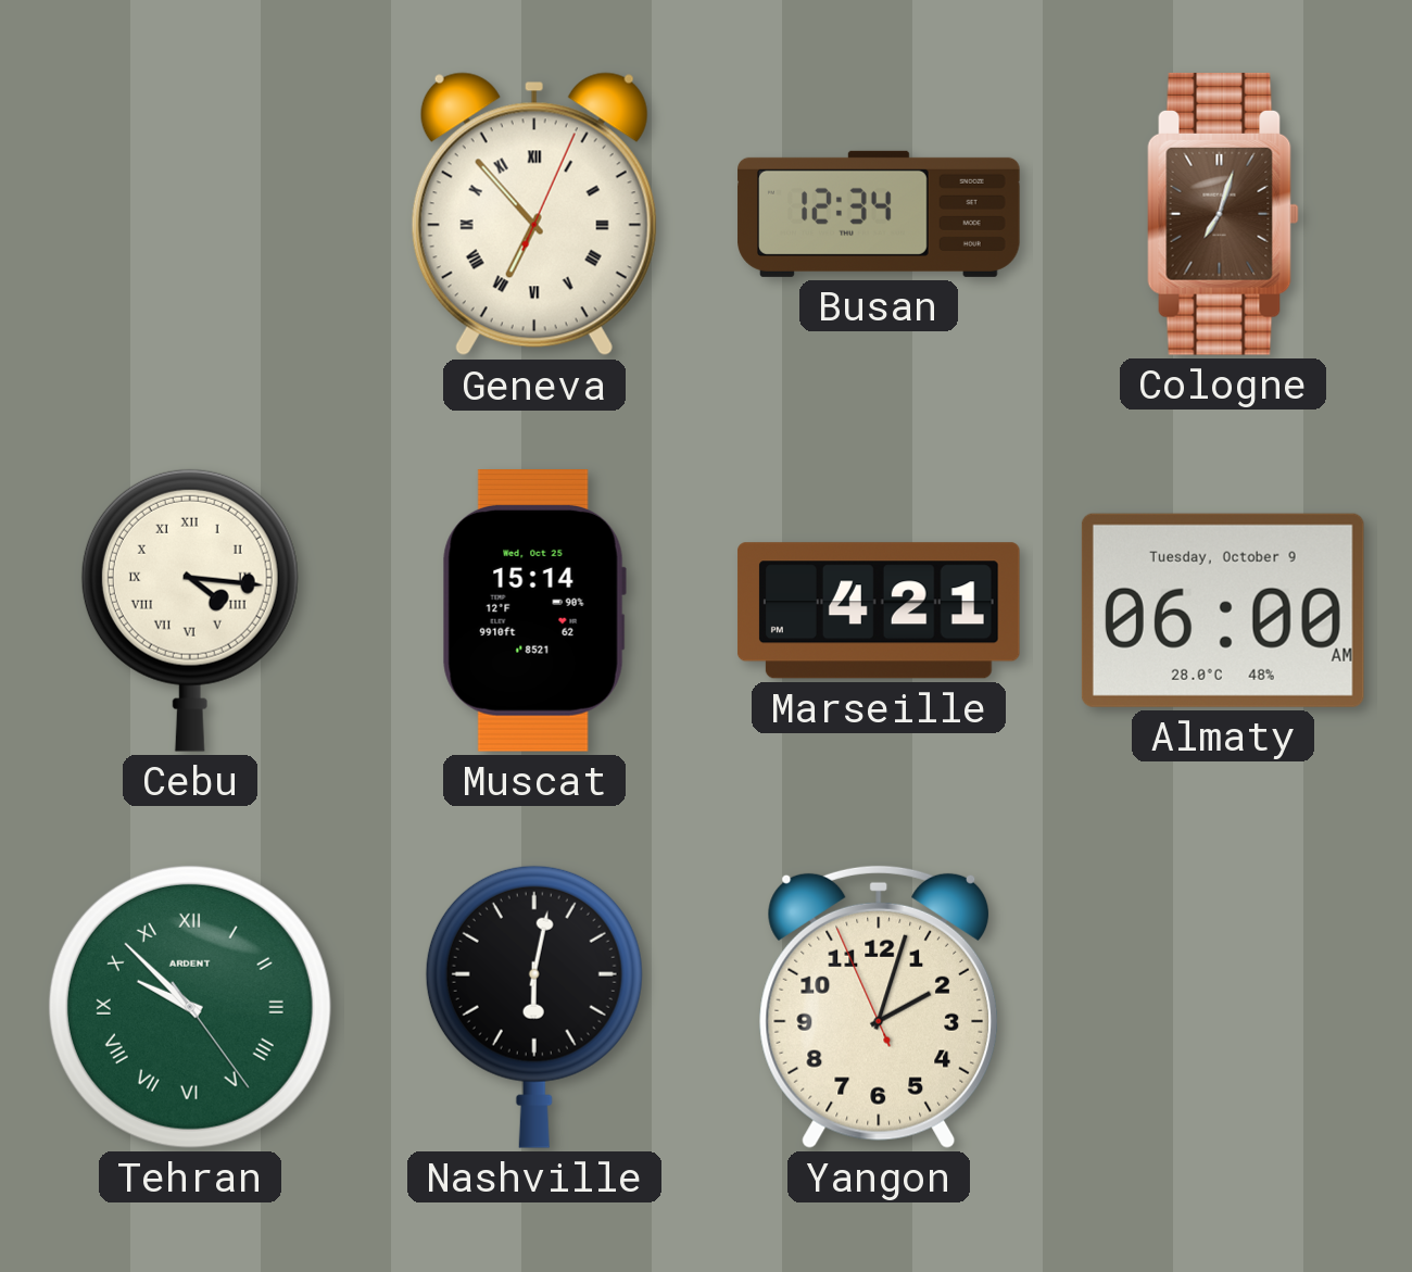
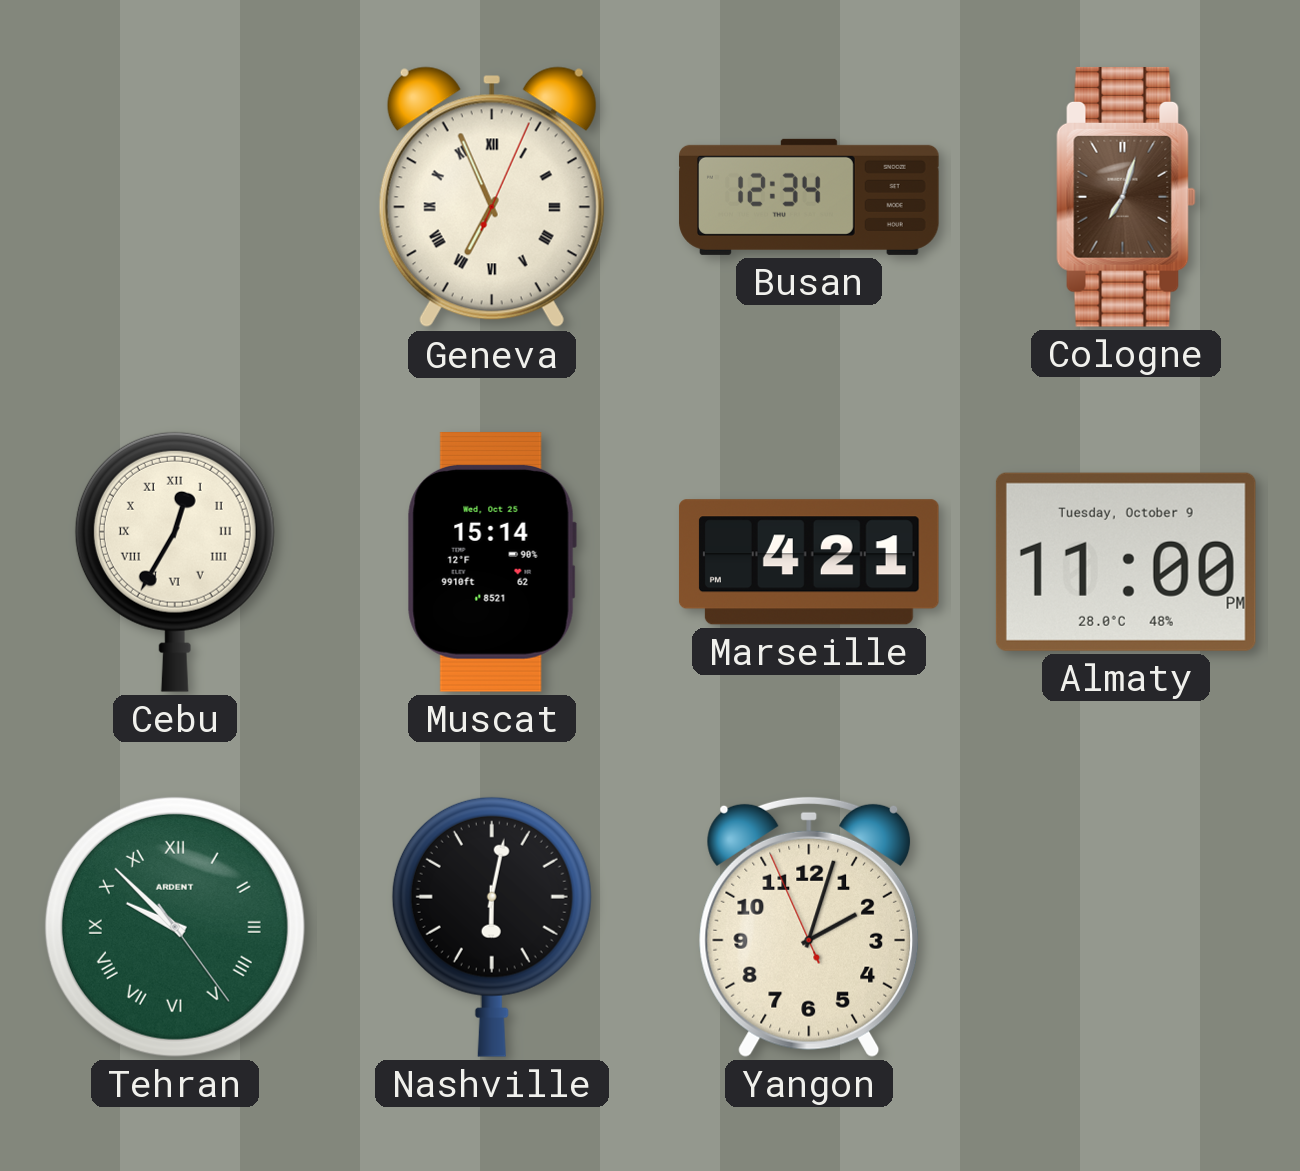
Geneva: 6:53 -> 6:56 (492, 197)
Cebu: 4:16 -> 12:35 (175, 562)
Almaty: 06:00 -> 11:00 (1126, 562)
